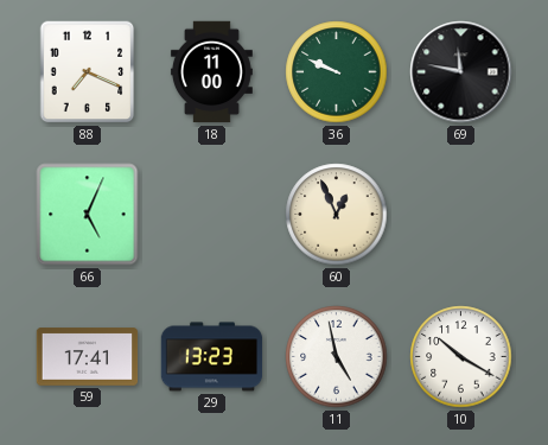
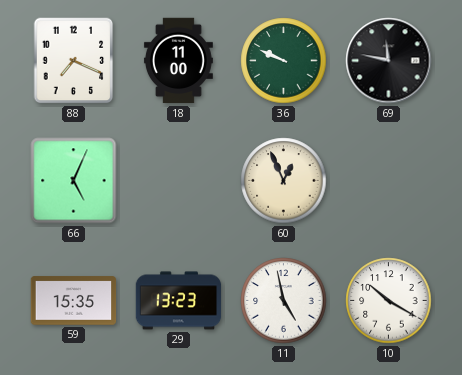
59: 17:41 -> 15:35 (74, 301)
